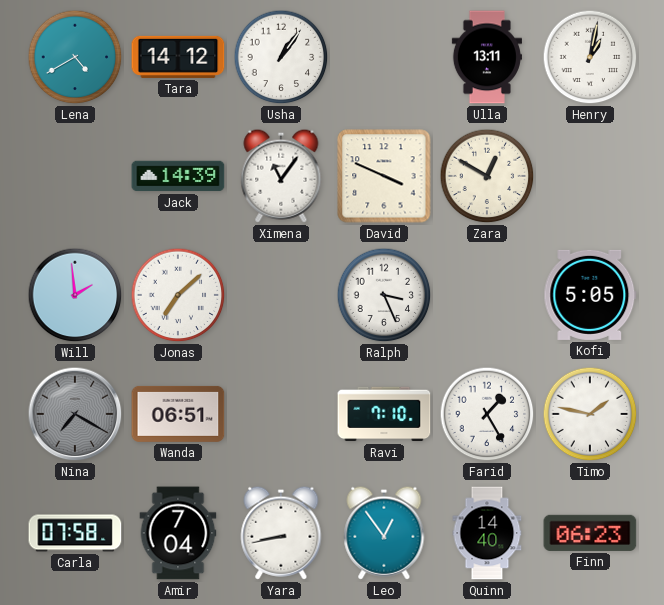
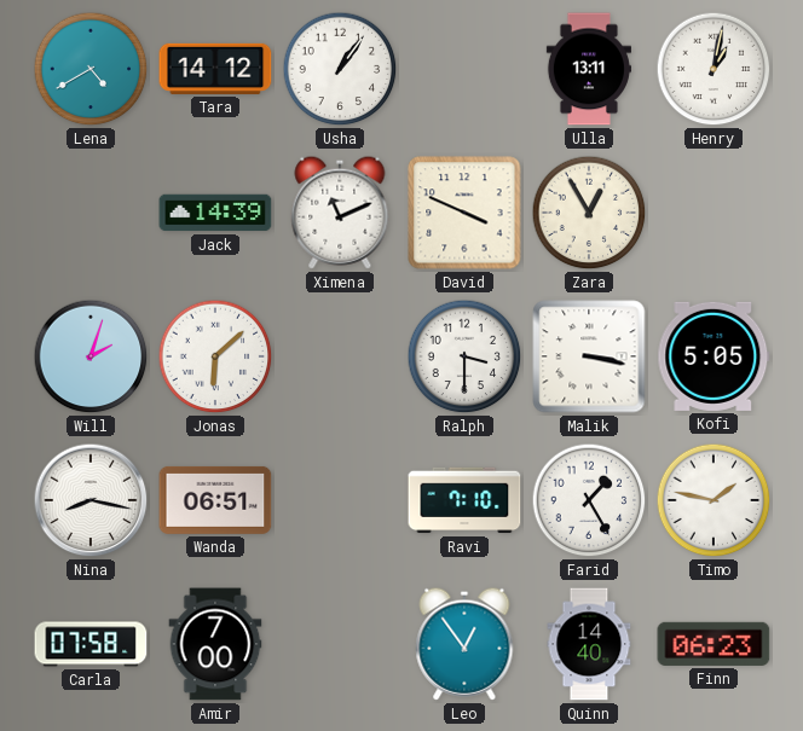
Ximena: 11:06 -> 11:11 (340, 213)
Zara: 12:50 -> 12:55 (589, 213)
Will: 1:59 -> 2:03 (91, 356)
Jonas: 7:08 -> 6:08 (215, 356)
Ralph: 3:26 -> 3:30 (464, 356)
Malik: none -> 3:17 (589, 356)
Nina: 7:20 -> 8:17 (91, 500)
Nina dial: grey -> white (91, 500)
Amir: 7:04 -> 7:00 (215, 644)
Yara: 8:43 -> none (281, 533)
